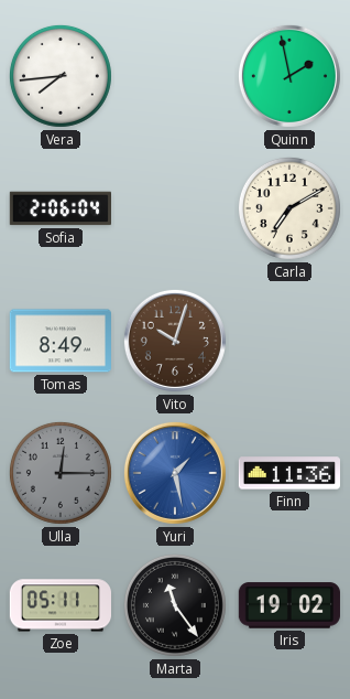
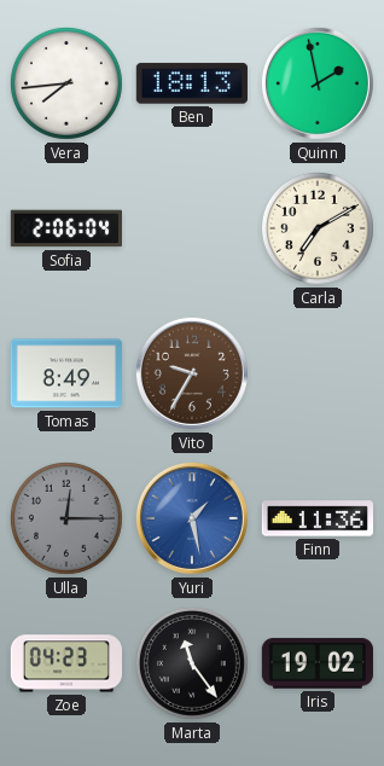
Ben: none -> 18:13 (191, 83)
Vito: 10:03 -> 9:35 (192, 373)
Zoe: 05:11 -> 04:23 (65, 663)
